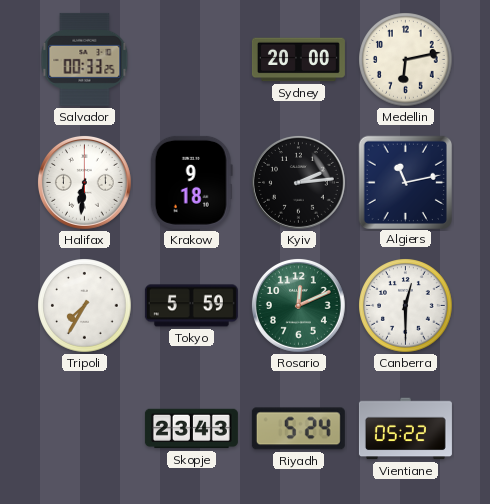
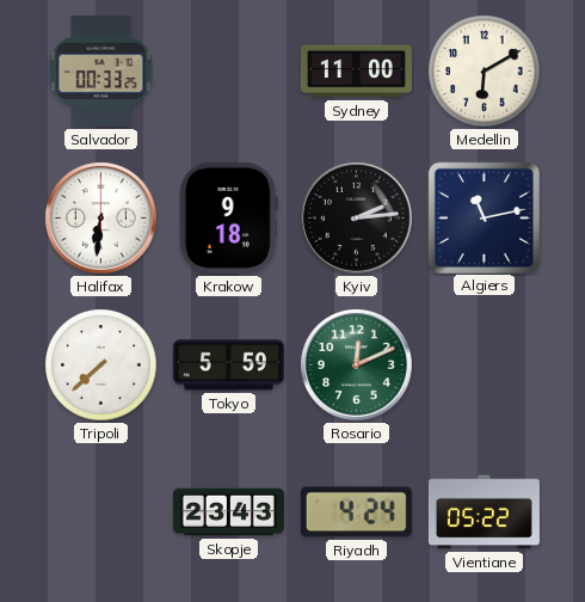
Sydney: 20:00 -> 11:00 (356, 72)
Medellin: 6:13 -> 6:10 (485, 72)
Tripoli: 7:35 -> 7:38 (101, 365)
Canberra: 12:30 -> none (406, 306)
Riyadh: 5:24 -> 4:24 (356, 512)
